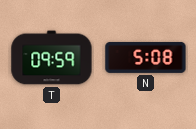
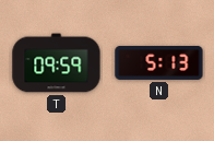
N: 5:08 -> 5:13 (159, 62)
